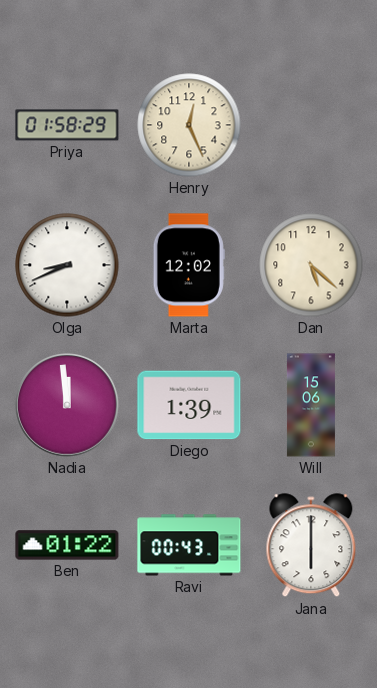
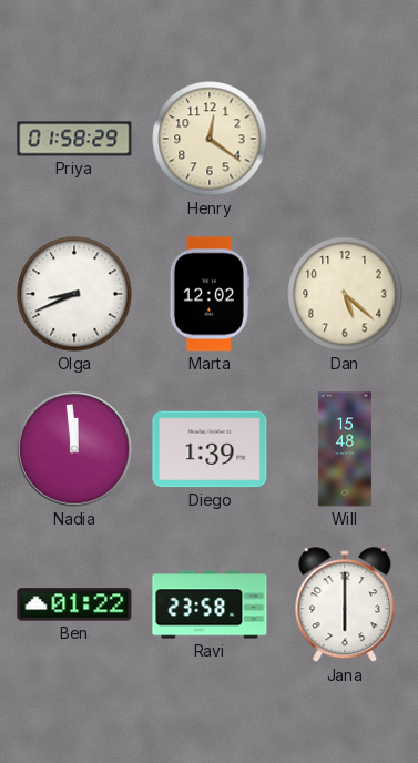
Henry: 12:26 -> 12:21 (210, 139)
Will: 15:06 -> 15:48 (345, 449)
Ravi: 00:43 -> 23:58 (210, 604)
